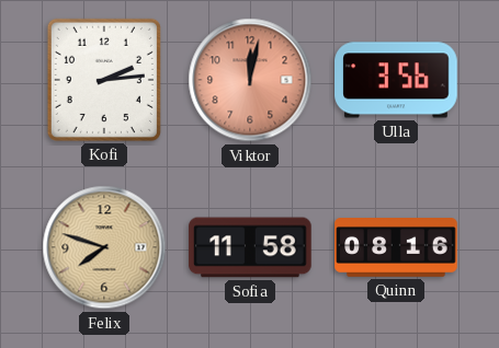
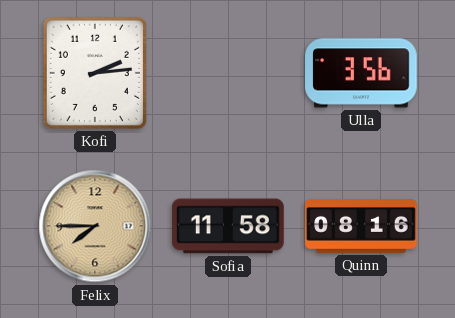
Viktor: 12:02 -> none (250, 80)
Felix: 7:48 -> 7:45 (95, 226)
